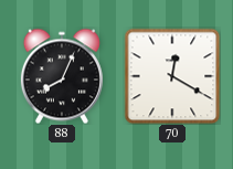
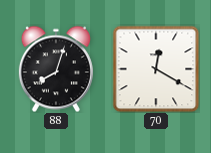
88: 8:04 -> 8:03 (56, 69)
